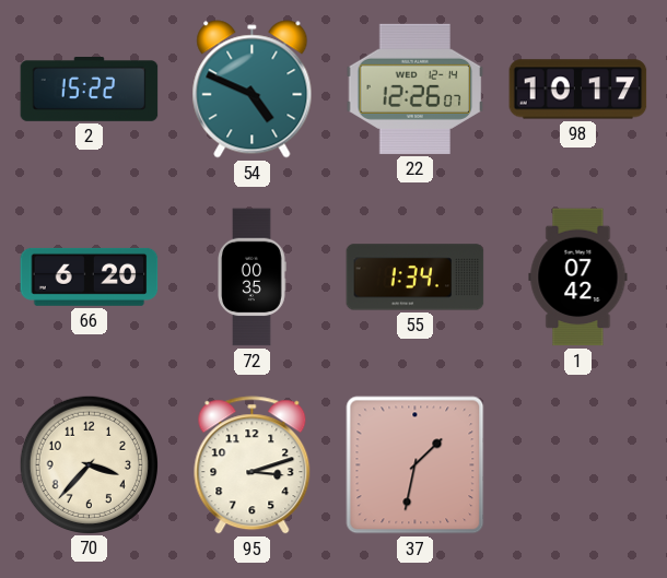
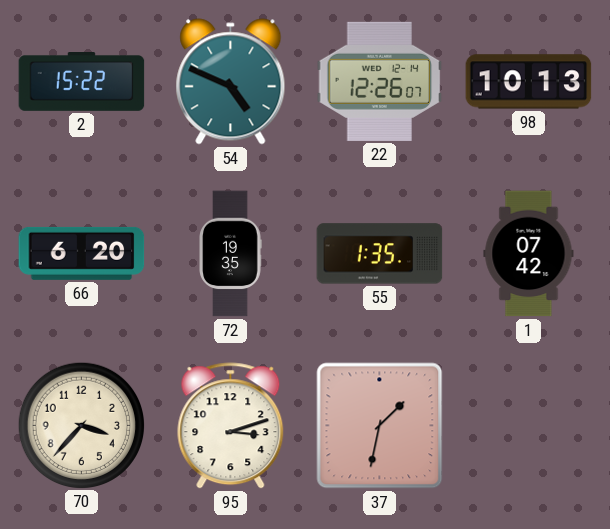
98: 10:17 -> 10:13 (529, 82)
72: 00:35 -> 19:35 (230, 254)
55: 1:34 -> 1:35 (380, 254)
